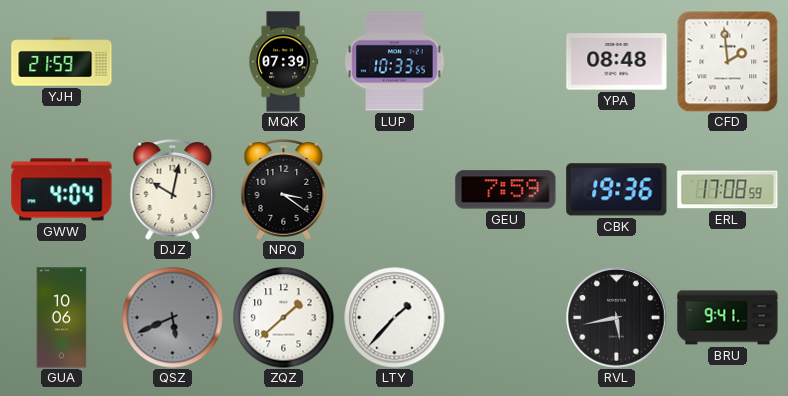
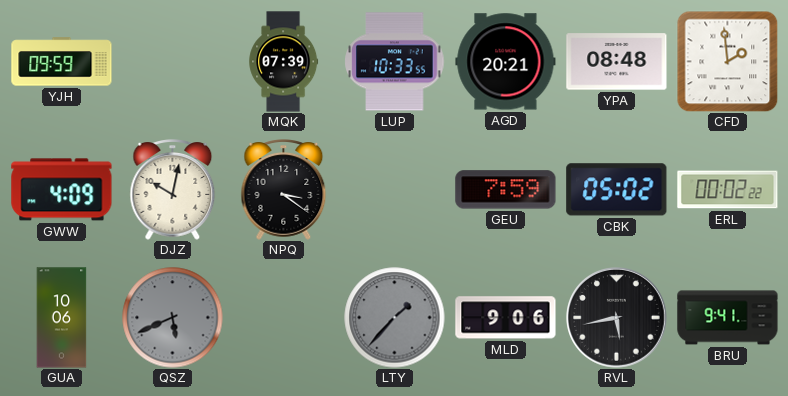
YJH: 21:59 -> 09:59 (62, 62)
AGD: none -> 20:21 (506, 62)
GWW: 4:04 -> 4:09 (62, 190)
CBK: 19:36 -> 05:02 (617, 190)
ERL: 17:08 -> 00:02 (728, 190)
ZQZ: 1:38 -> none (284, 318)
LTY dial: white -> grey (395, 318)
MLD: none -> 9:06 (506, 318)
